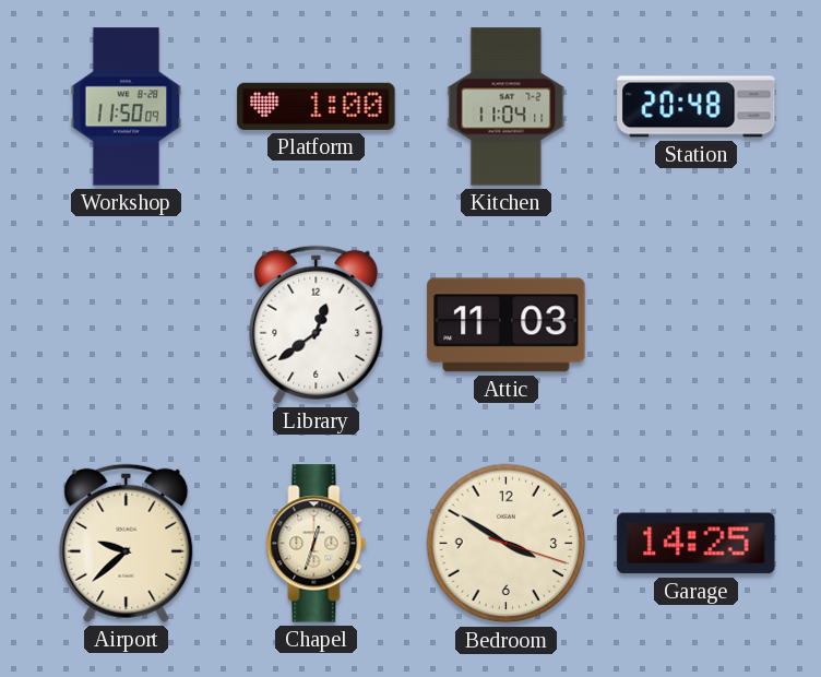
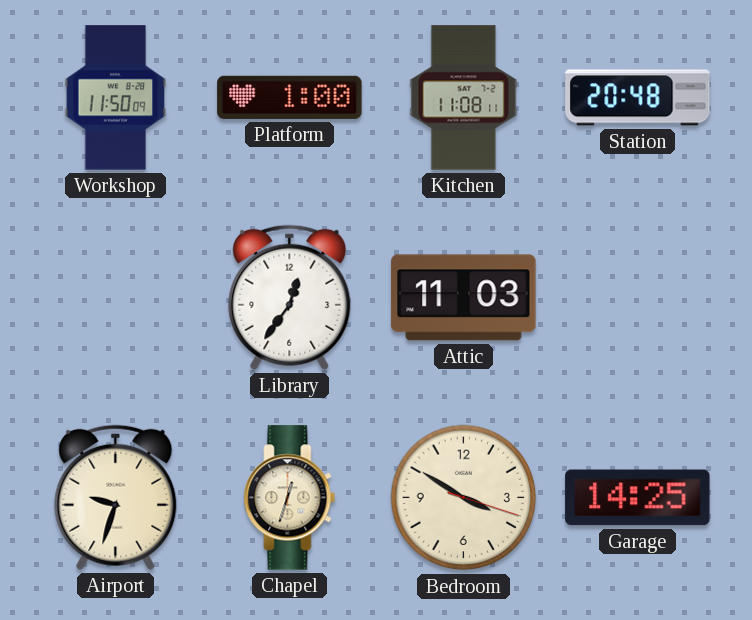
Kitchen: 11:04 -> 11:08 (464, 98)
Library: 12:39 -> 12:36 (290, 297)
Airport: 9:38 -> 9:33 (116, 497)
